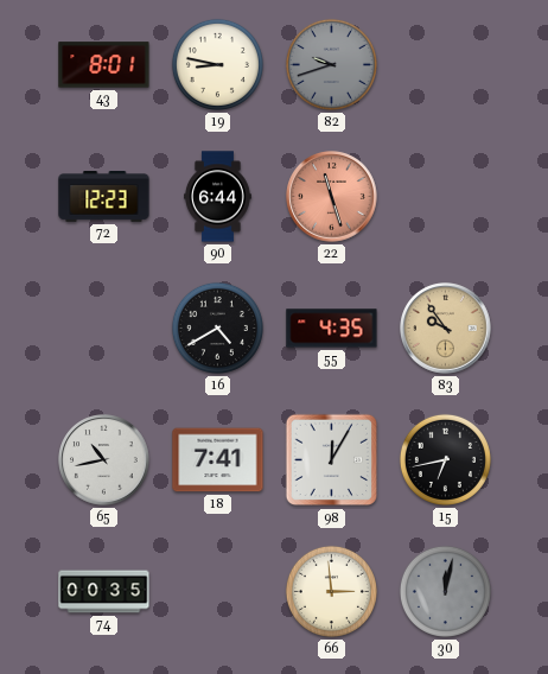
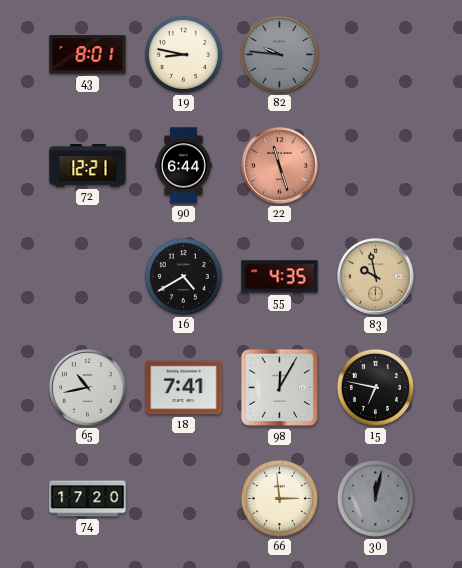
82: 9:42 -> 9:46 (279, 54)
72: 12:23 -> 12:21 (88, 166)
83: 9:54 -> 9:58 (376, 277)
15: 6:43 -> 6:47 (375, 387)
74: 00:35 -> 17:20 (88, 499)
